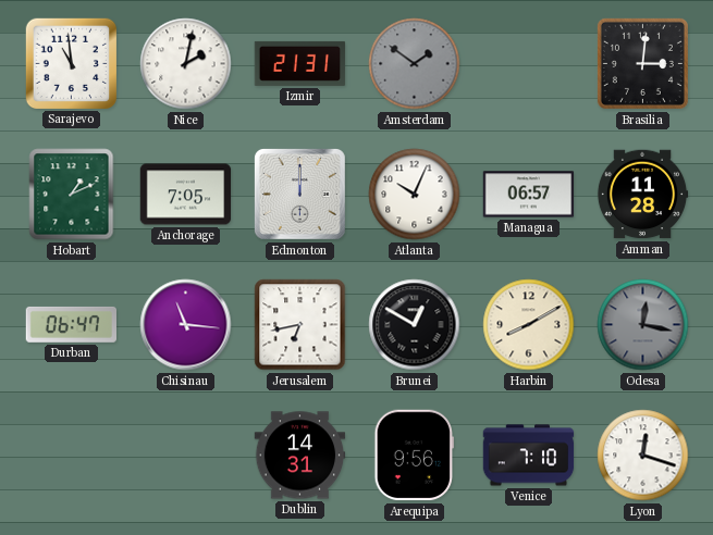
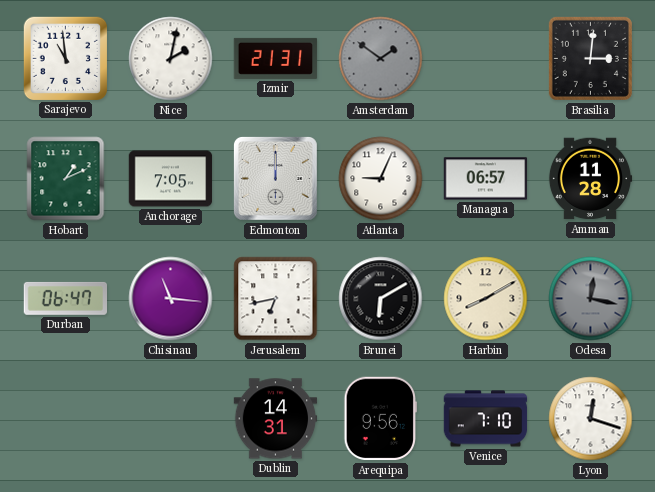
Atlanta: 10:04 -> 9:04 (381, 179)
Brunei: 12:50 -> 6:10 (381, 299)
